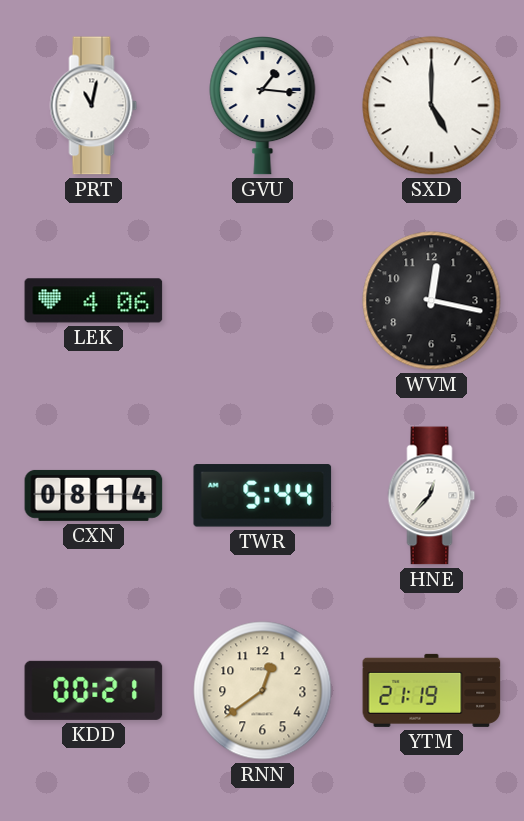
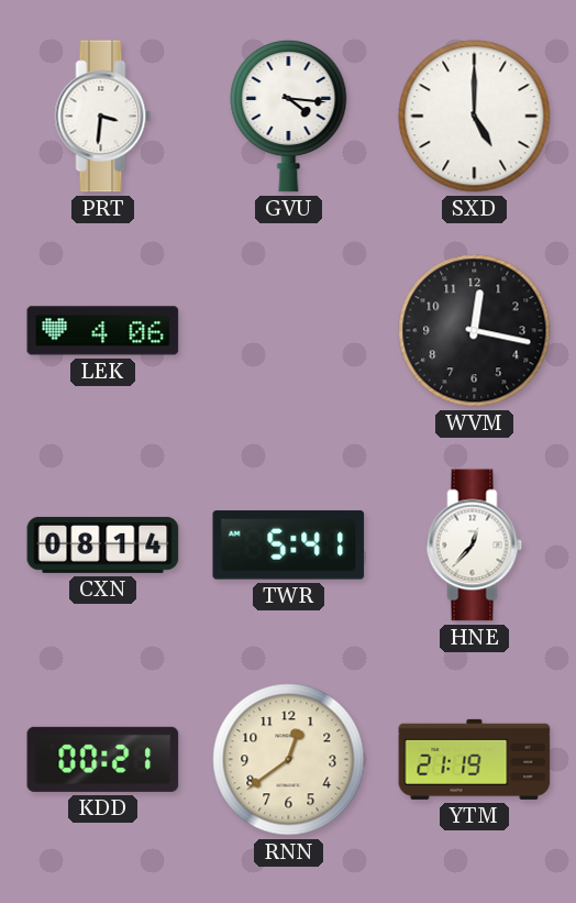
PRT: 11:02 -> 3:31 (103, 117)
GVU: 1:16 -> 4:16 (289, 117)
TWR: 5:44 -> 5:41 (289, 546)
